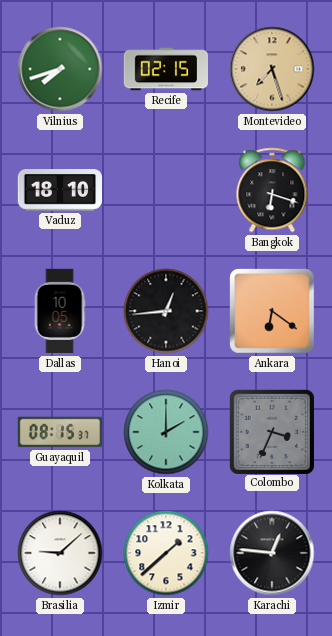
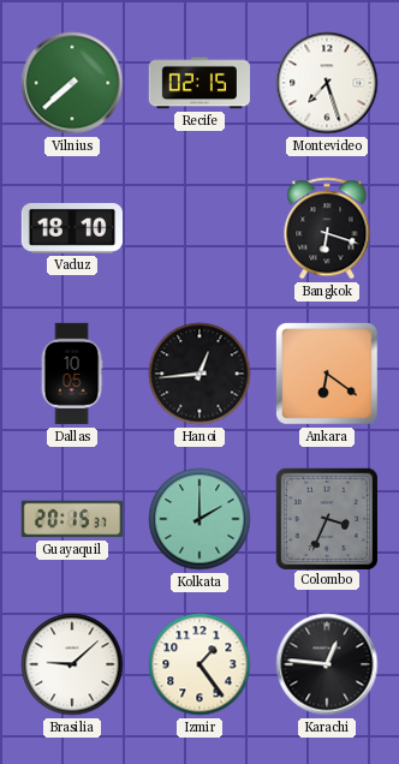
Vilnius: 7:42 -> 7:38 (72, 83)
Montevideo dial: champagne -> white (327, 83)
Guayaquil: 08:15 -> 20:15 (71, 519)
Izmir: 1:38 -> 1:24 (199, 664)
